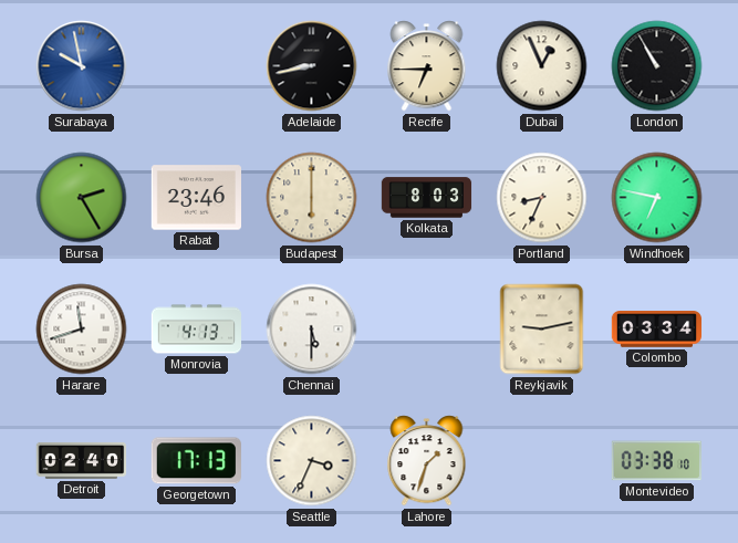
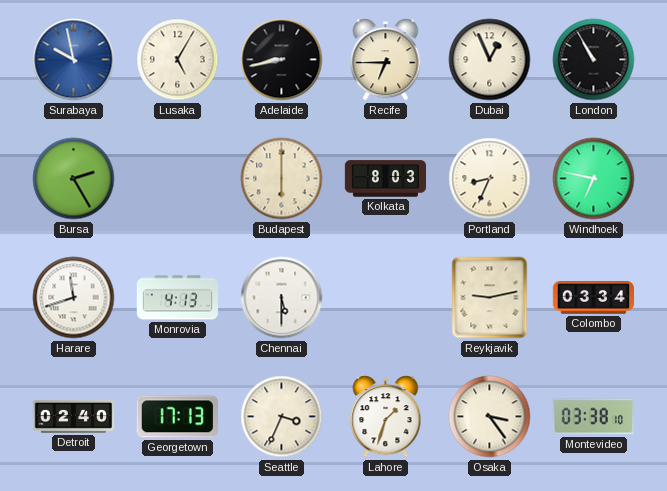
Lusaka: none -> 5:05 (178, 60)
Rabat: 23:46 -> none (196, 198)
Osaka: none -> 3:24 (490, 417)
